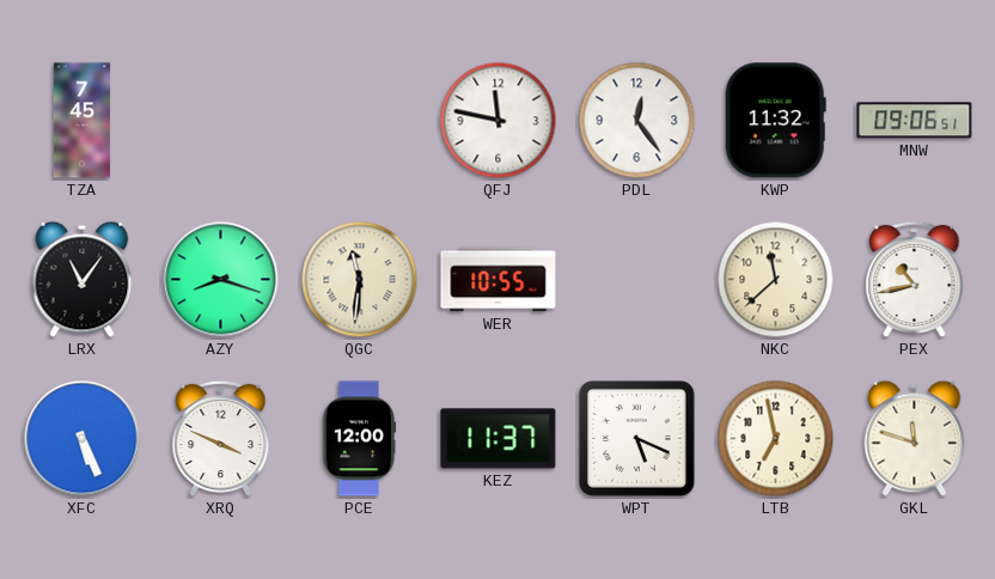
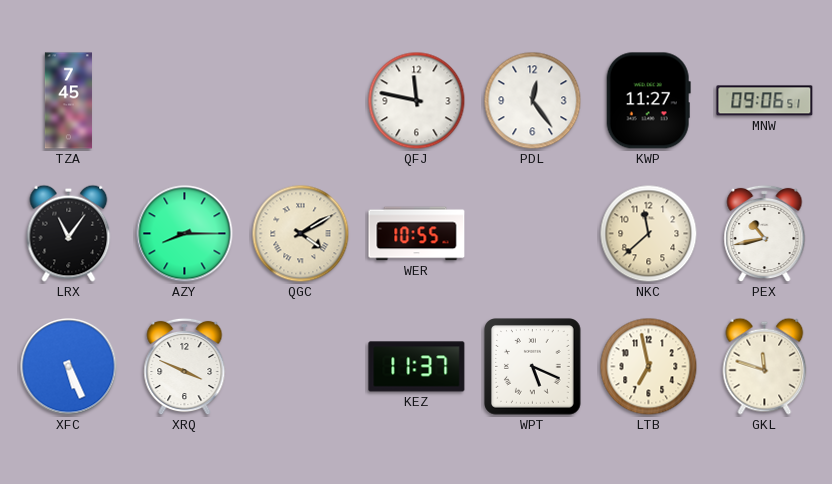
KWP: 11:32 -> 11:27 (648, 101)
AZY: 8:18 -> 8:15 (185, 234)
QGC: 11:31 -> 4:10 (301, 234)
PCE: 12:00 -> none (359, 439)
